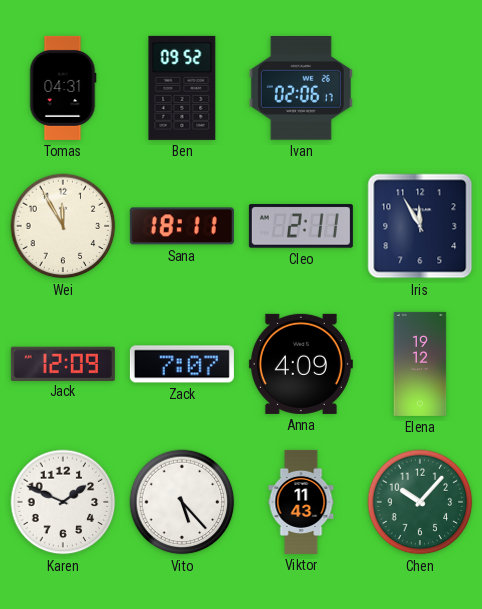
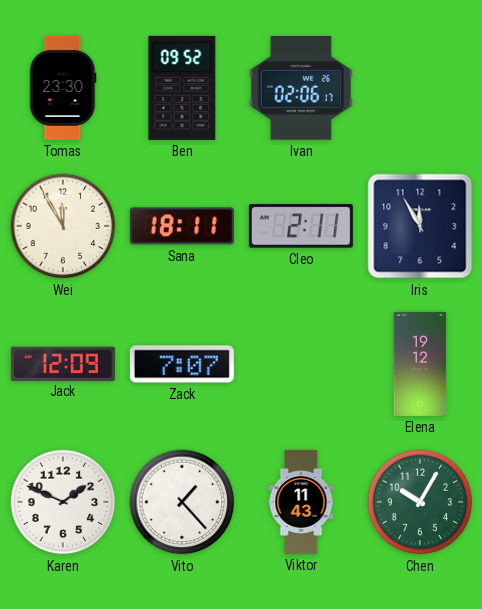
Tomas: 04:31 -> 23:30 (63, 88)
Anna: 4:09 -> none (301, 364)
Vito: 5:23 -> 1:23 (182, 502)
Chen: 10:07 -> 10:05 (420, 502)
